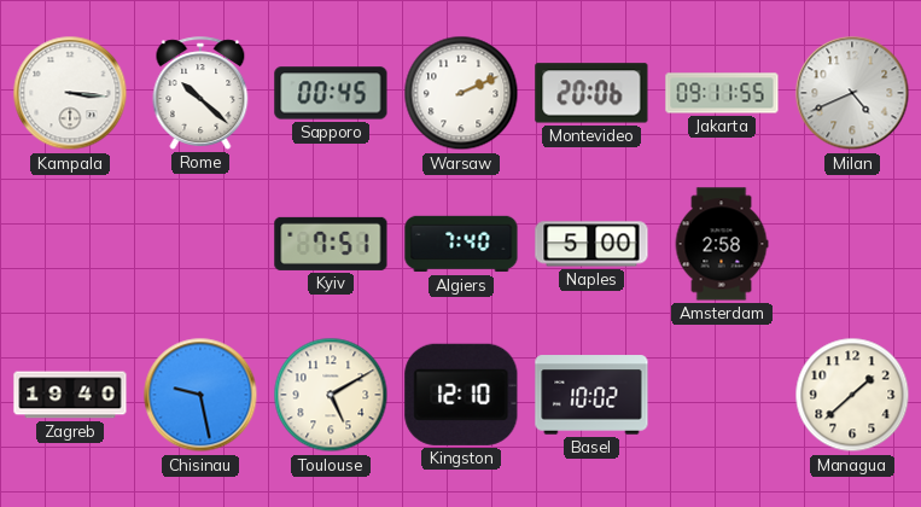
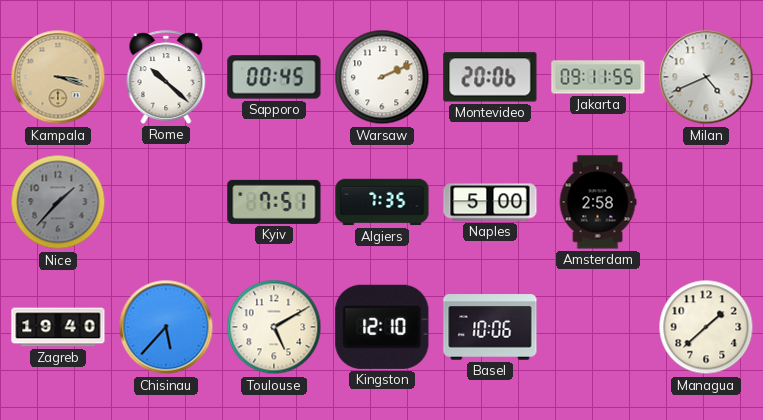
Kampala: 3:16 -> 3:18 (58, 77)
Kampala dial: white -> champagne (58, 77)
Nice: none -> 1:37 (58, 202)
Algiers: 7:40 -> 7:35 (382, 202)
Chisinau: 9:28 -> 5:37 (166, 327)
Basel: 10:02 -> 10:06 (490, 327)
